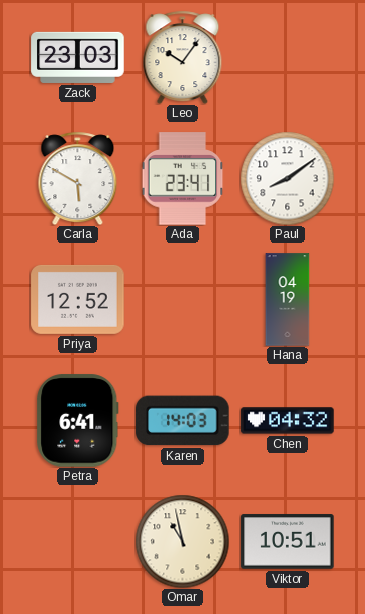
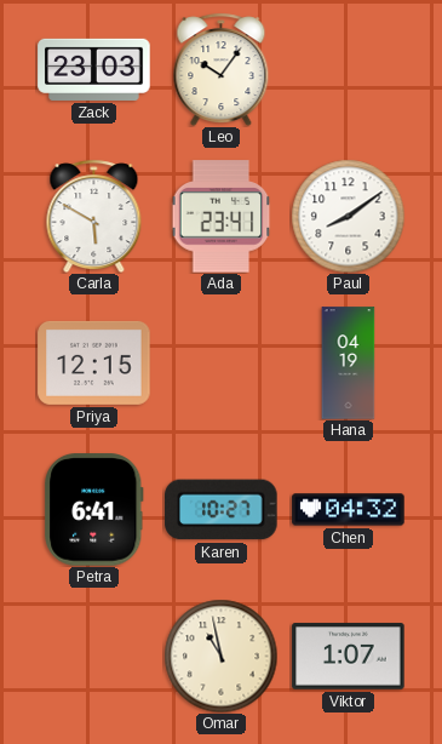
Priya: 12:52 -> 12:15 (94, 362)
Karen: 14:03 -> 10:27 (222, 510)
Viktor: 10:51 -> 1:07 (349, 657)
